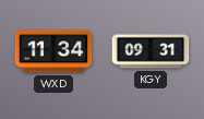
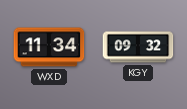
KGY: 09:31 -> 09:32 (138, 47)
